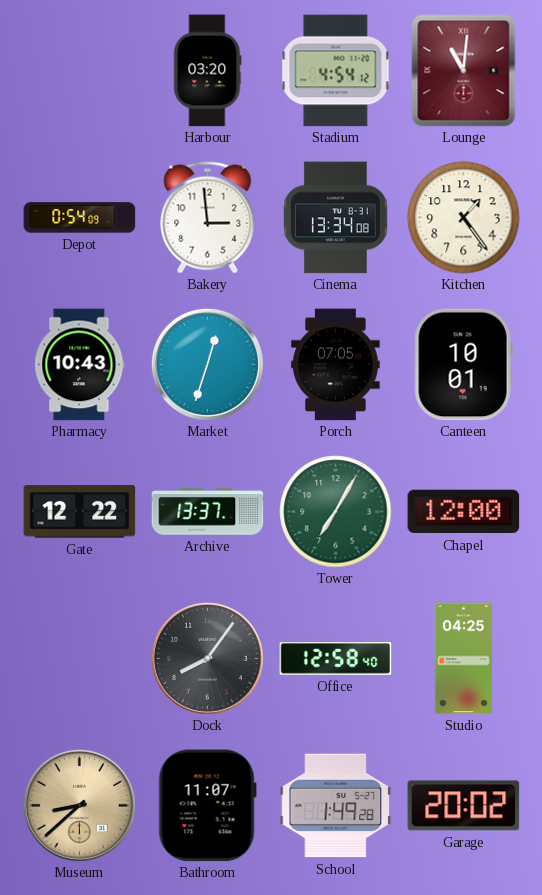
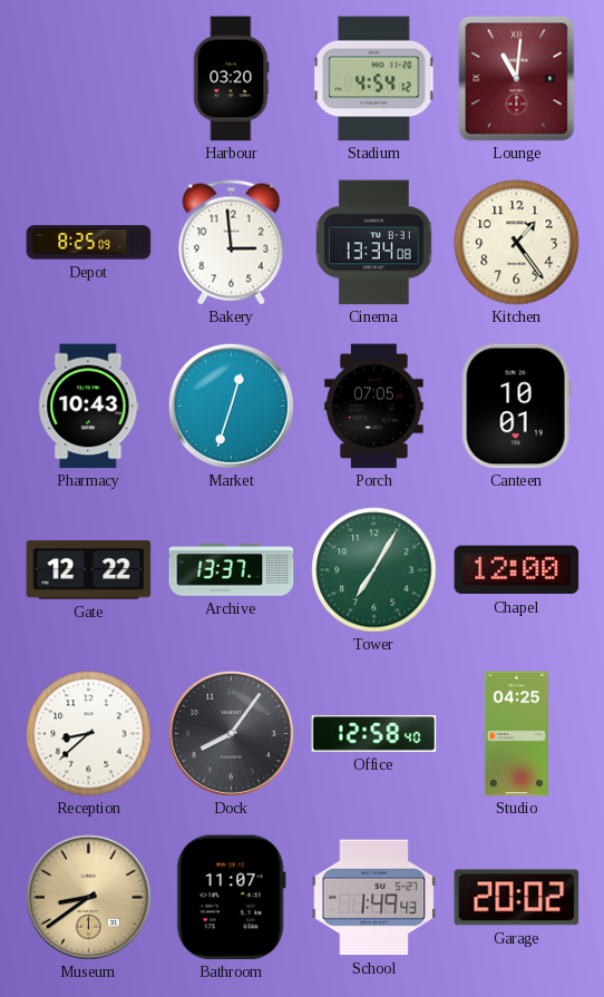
Depot: 0:54 -> 8:25 (89, 243)
Reception: none -> 8:38 (89, 734)
Museum: 8:38 -> 8:39 (88, 897)
School: 1:49:28 -> 1:49:43 (374, 898)
